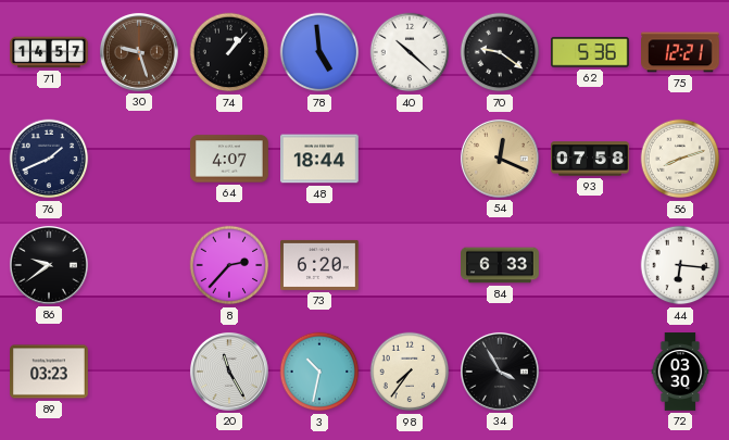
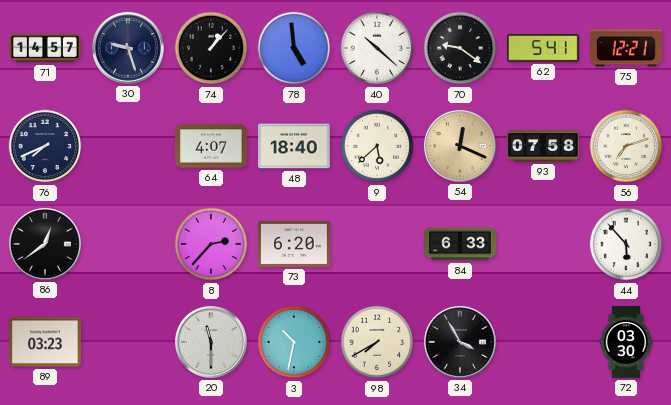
30 dial: brown -> navy (128, 48)
62: 5:36 -> 5:41 (544, 48)
76: 1:41 -> 7:41 (45, 146)
48: 18:44 -> 18:40 (295, 146)
9: none -> 5:38 (377, 146)
56: 8:12 -> 7:12 (626, 146)
86: 9:39 -> 12:39 (45, 244)
44: 6:16 -> 5:53 (626, 244)
20: 11:25 -> 11:30 (211, 342)
98: 7:36 -> 7:40 (377, 342)
